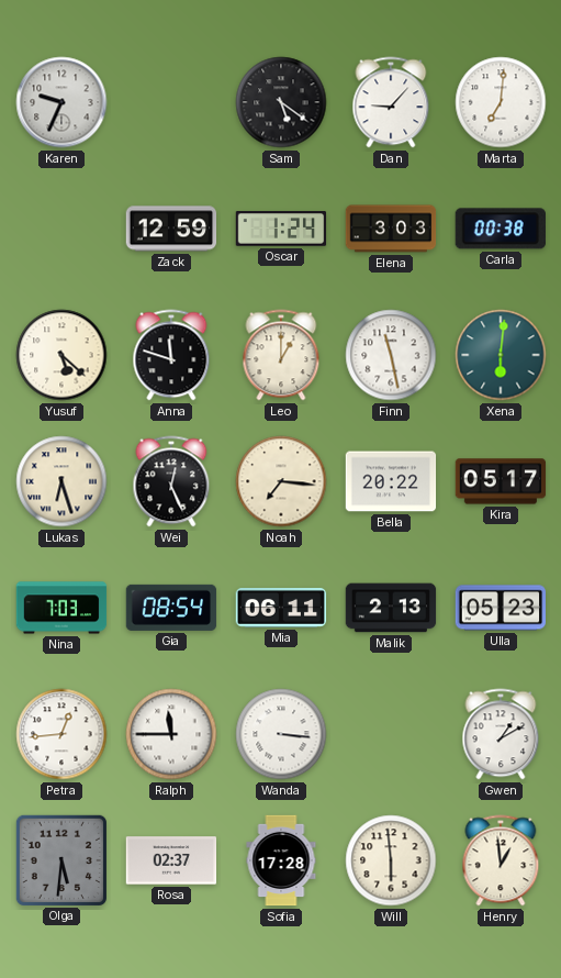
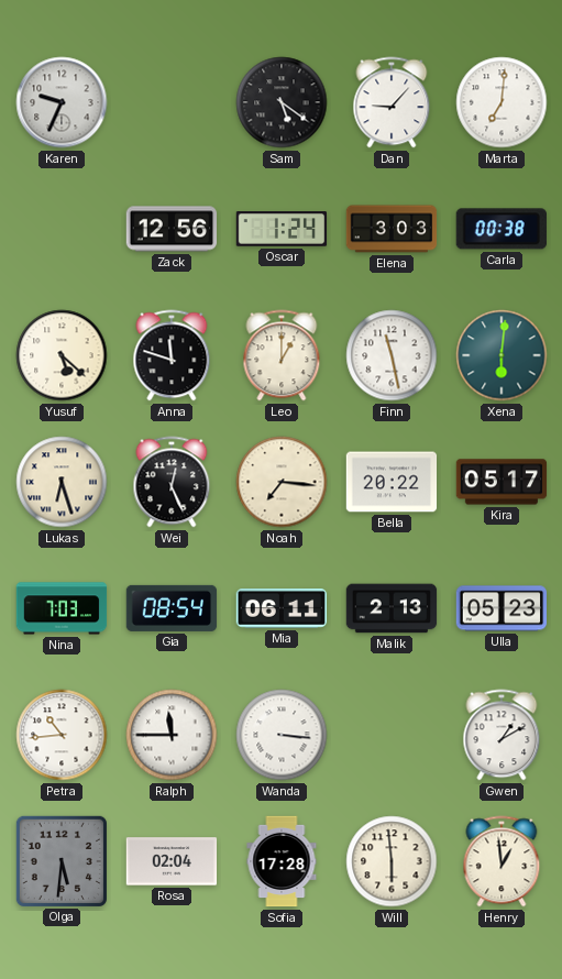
Zack: 12:59 -> 12:56 (172, 229)
Petra: 12:44 -> 10:44 (62, 735)
Rosa: 02:37 -> 02:04 (172, 861)
